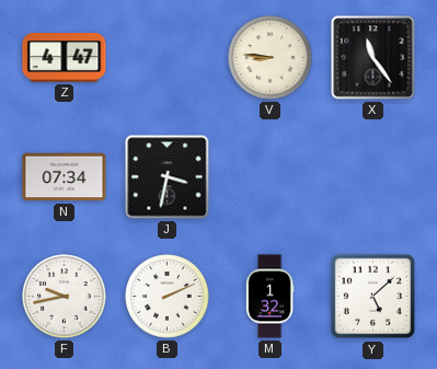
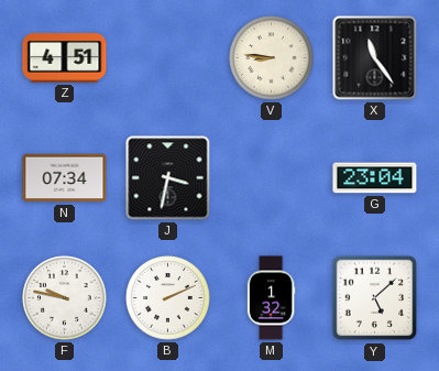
Z: 4:47 -> 4:51 (65, 58)
G: none -> 23:04 (375, 178)
F: 9:43 -> 9:47 (65, 298)
